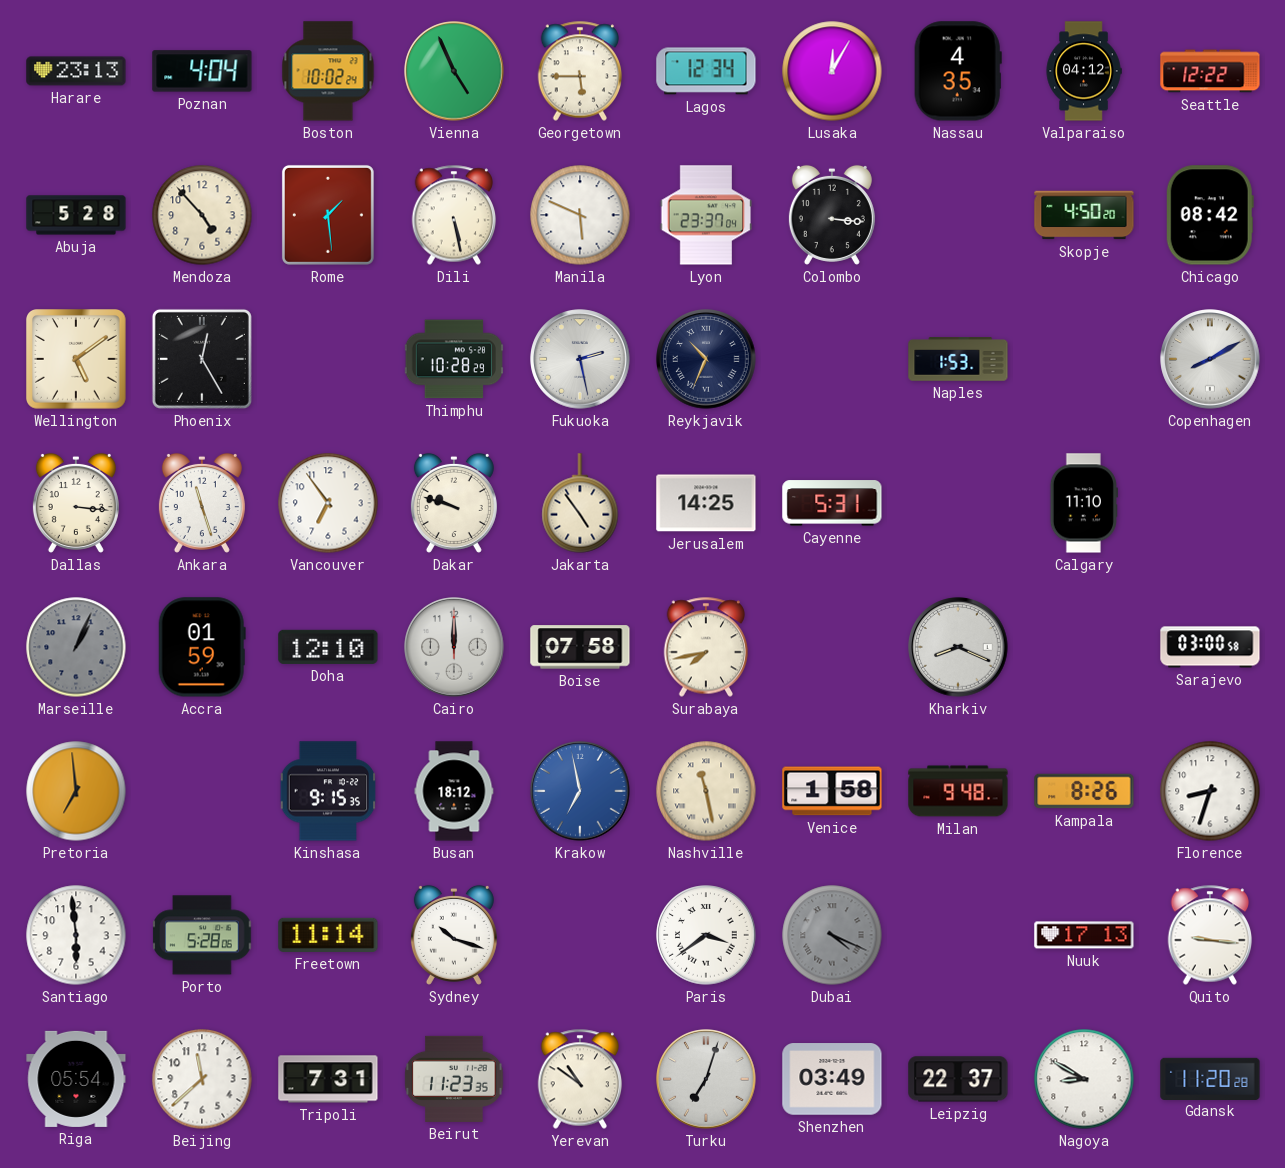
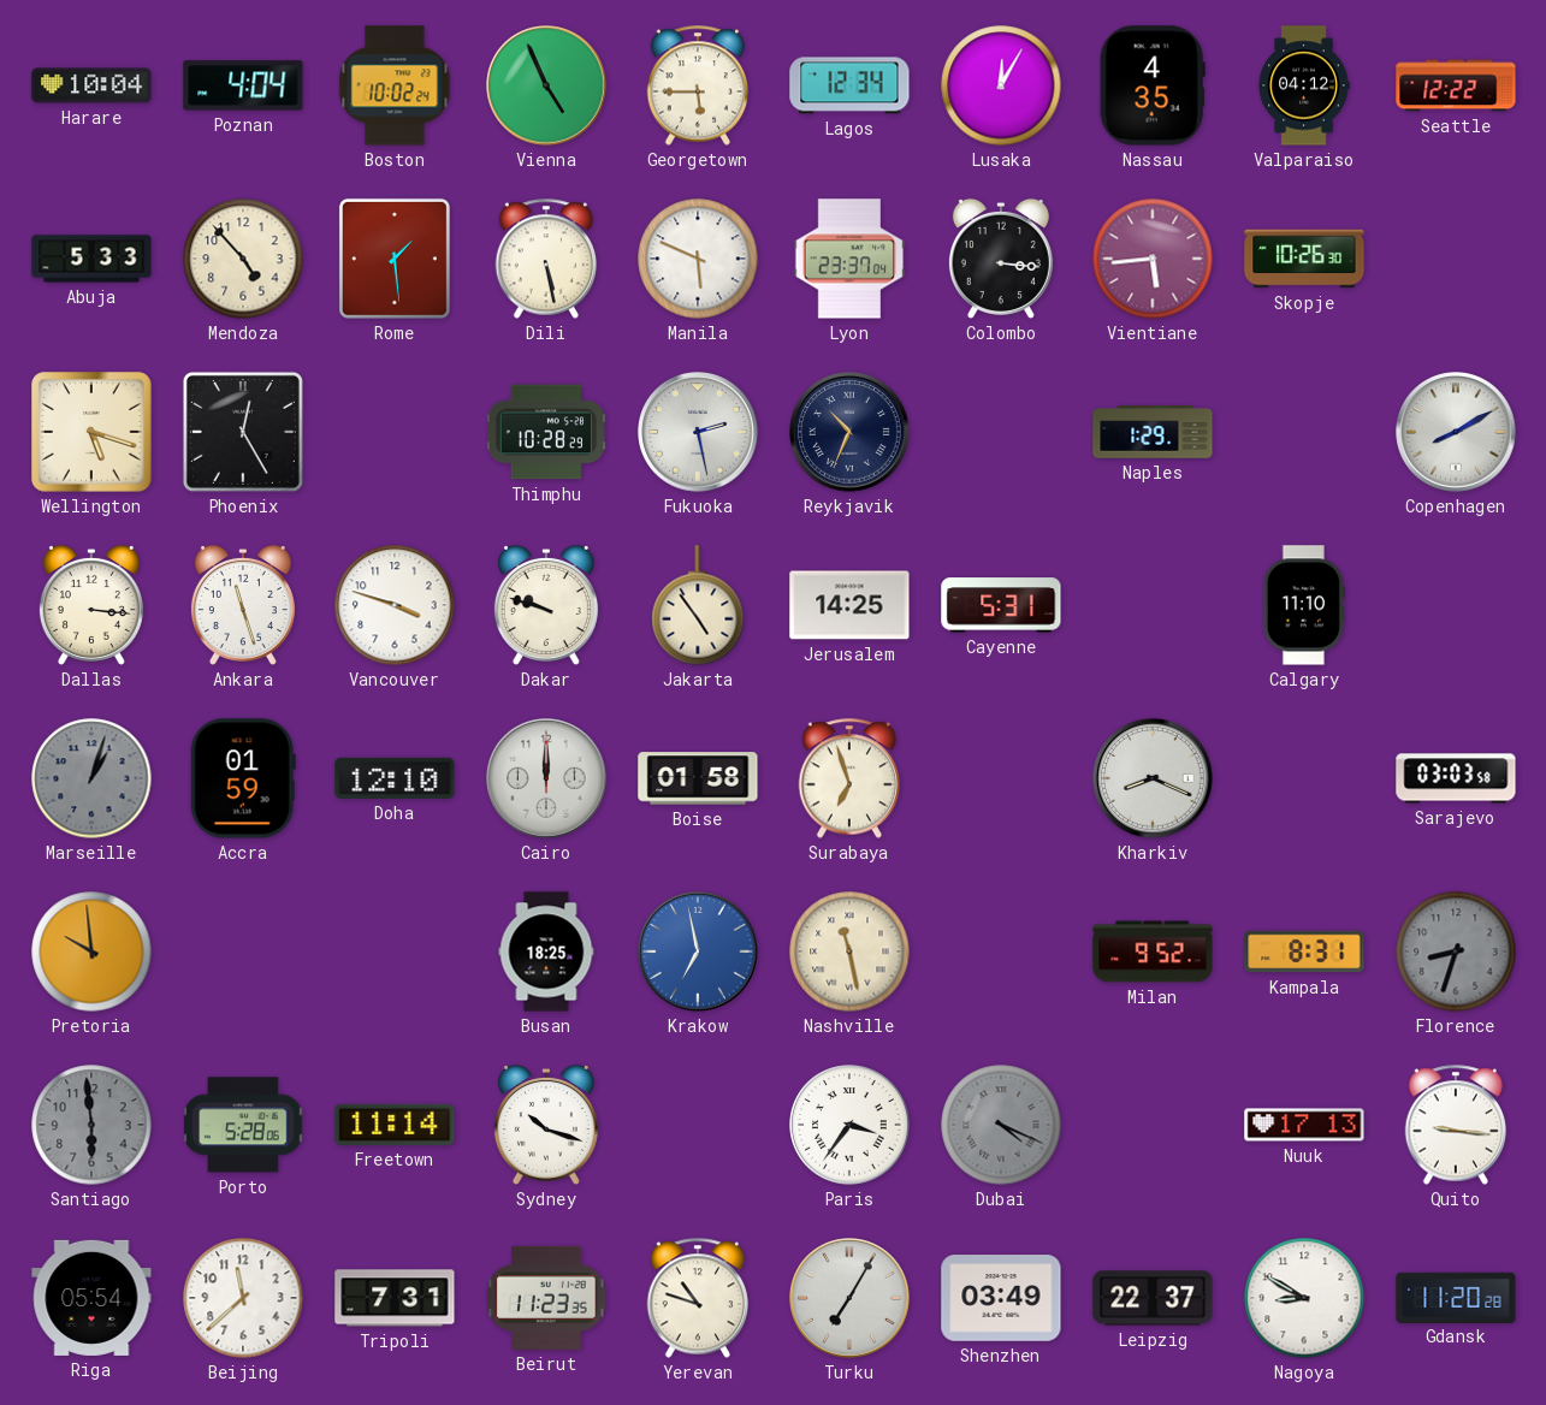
Harare: 23:13 -> 10:04 (91, 85)
Abuja: 5:28 -> 5:33 (91, 259)
Vientiane: none -> 5:44 (1153, 259)
Skopje: 4:50 -> 10:26 (1304, 259)
Chicago: 08:42 -> none (1210, 215)
Wellington: 5:09 -> 5:18 (93, 433)
Naples: 1:53 -> 1:29 (1153, 432)
Vancouver: 6:54 -> 3:48 (395, 605)
Marseille: 1:04 -> 1:03 (91, 778)
Boise: 07:58 -> 01:58 (698, 778)
Surabaya: 7:43 -> 6:57 (849, 778)
Sarajevo: 03:00 -> 03:03 (1456, 778)
Pretoria: 6:59 -> 9:59 (91, 952)
Kinshasa: 9:15 -> none (328, 791)
Busan: 18:12 -> 18:25 (546, 952)
Venice: 1:58 -> none (832, 791)
Milan: 9:48 -> 9:52 (1153, 952)
Kampala: 8:26 -> 8:31 (1304, 952)
Florence dial: white -> grey (1456, 952)
Santiago dial: white -> grey (91, 1125)
Paris: 3:39 -> 3:36 (849, 1125)
Yerevan: 10:51 -> 10:48 (698, 1298)
Turku: 7:03 -> 7:05 (849, 1298)
